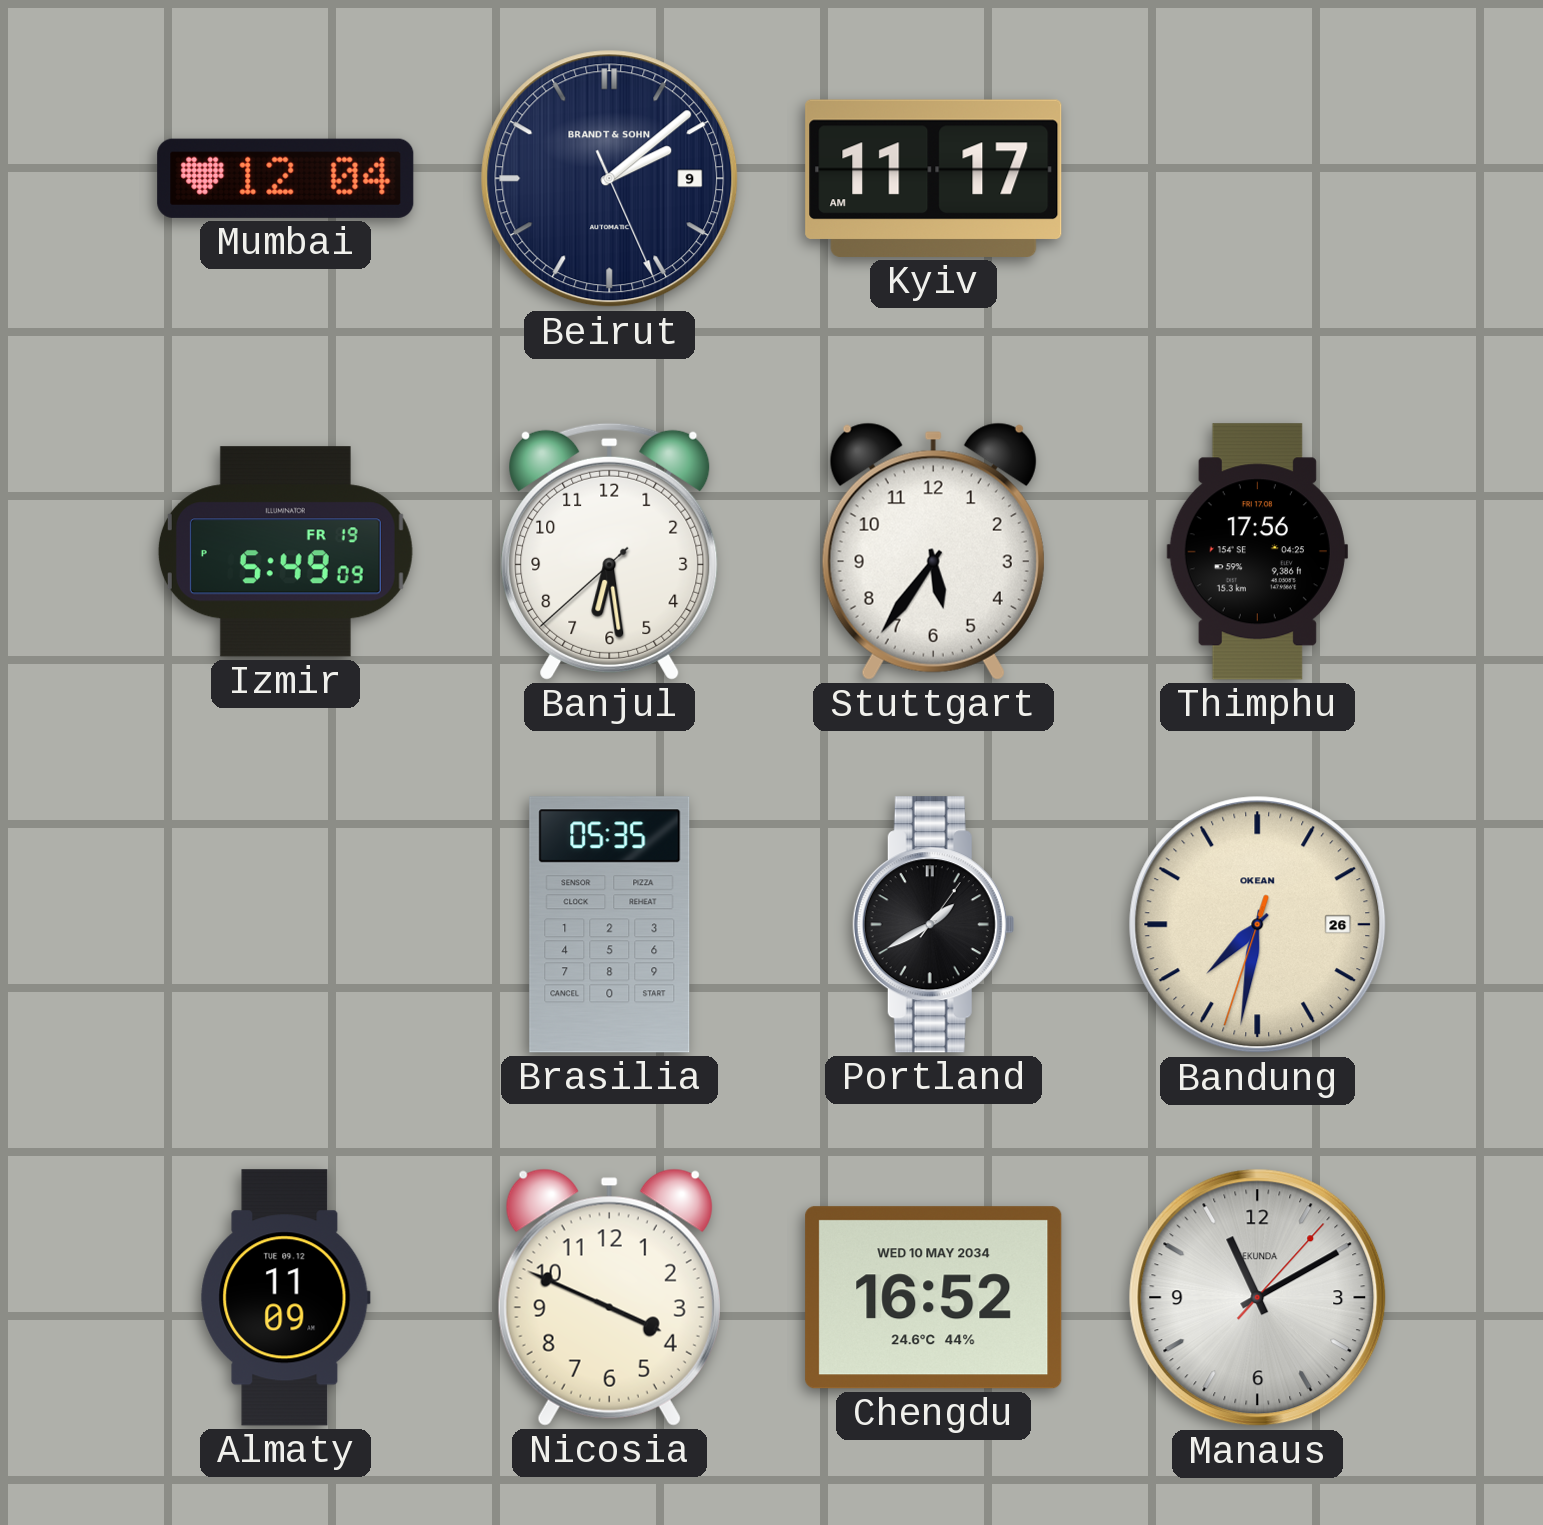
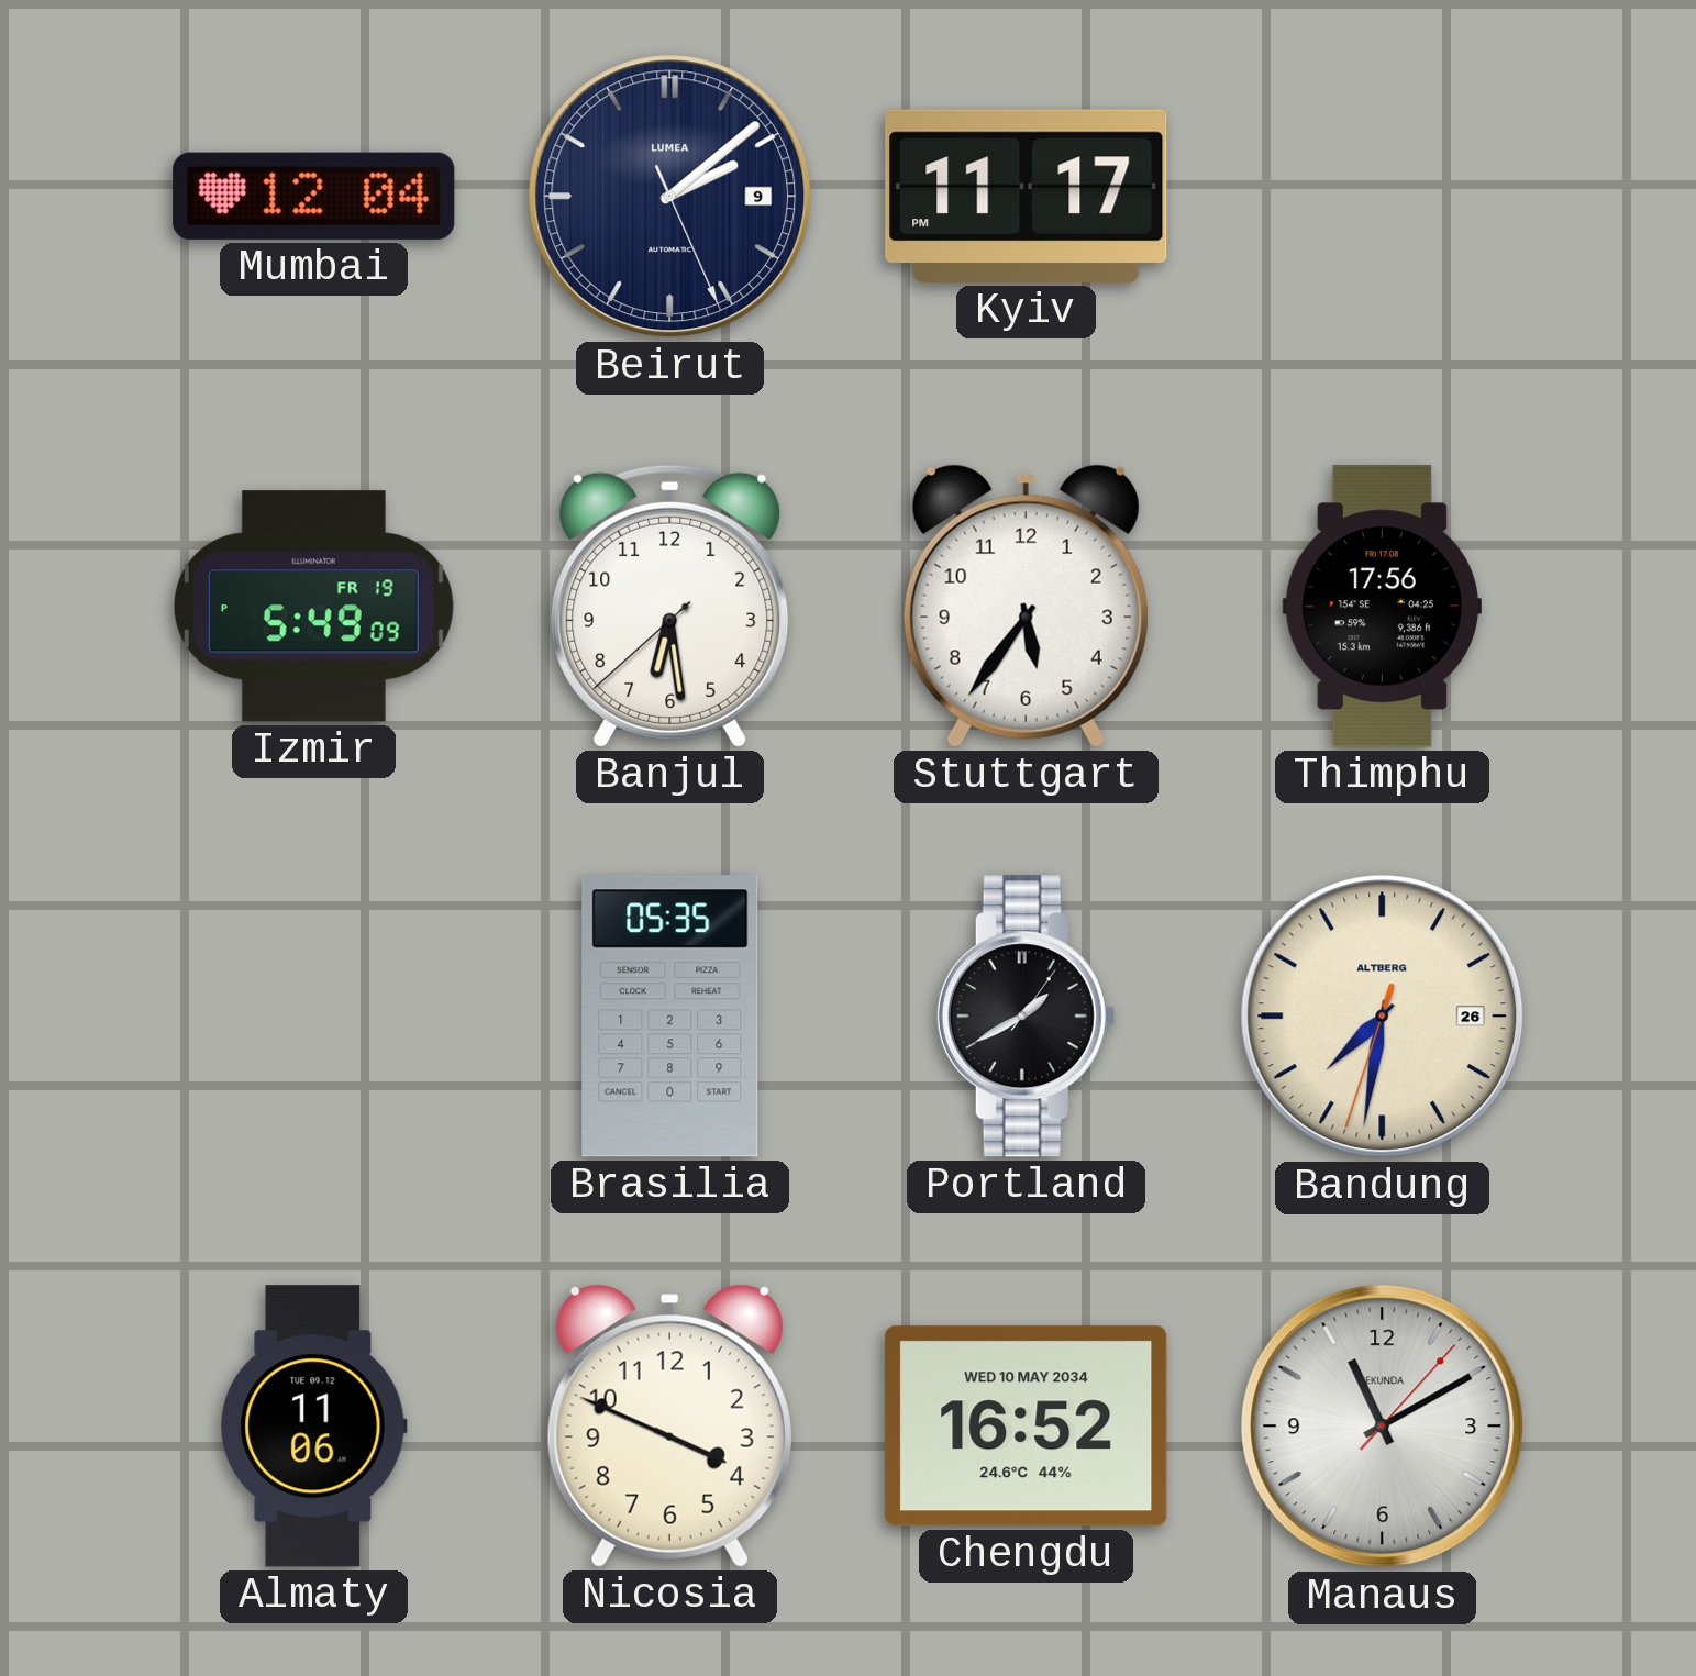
Beirut brand: BRANDT & SOHN -> LUMEA (670, 197)
Kyiv: 11:17 AM -> 11:17 PM (1027, 196)
Bandung brand: OKEAN -> ALTBERG (1383, 1017)
Almaty: 11:09 -> 11:06 (314, 1427)
